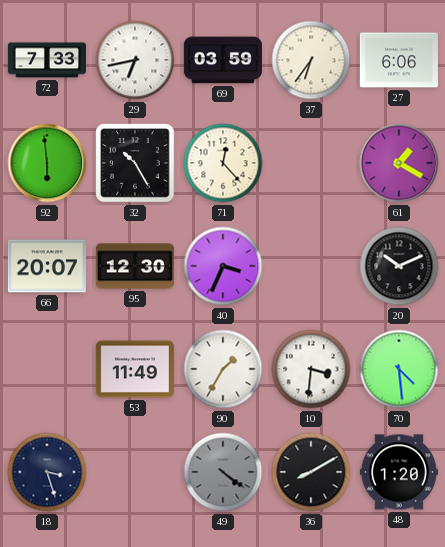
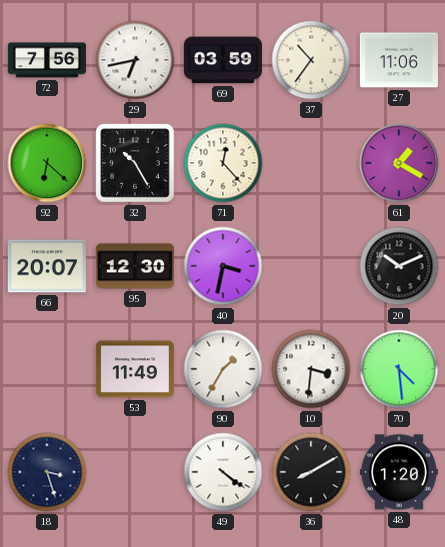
72: 7:33 -> 7:56 (47, 60)
37: 6:36 -> 10:36 (311, 60)
27: 6:06 -> 11:06 (399, 60)
92: 5:59 -> 6:22 (47, 163)
40: 3:34 -> 3:32 (223, 266)
49 dial: grey -> white (223, 472)
